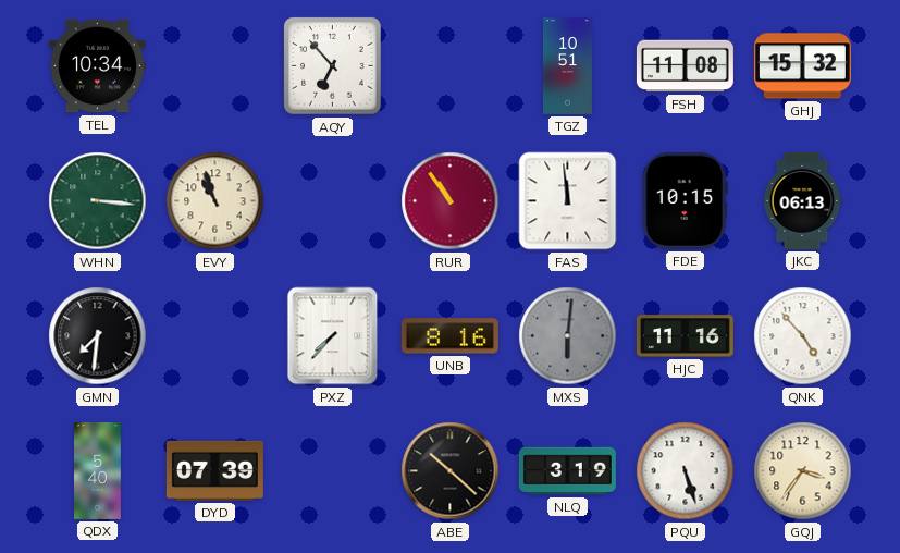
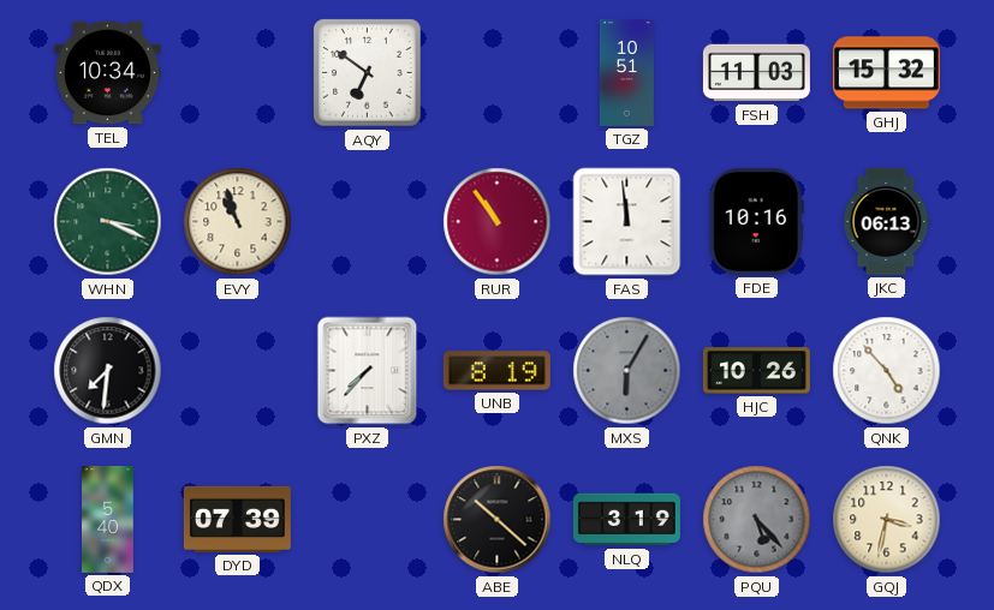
AQY: 6:53 -> 6:51 (368, 73)
FSH: 11:08 -> 11:03 (756, 73)
WHN: 3:16 -> 3:19 (108, 222)
FDE: 10:15 -> 10:16 (756, 221)
UNB: 8:16 -> 8:19 (496, 371)
MXS: 6:01 -> 6:05 (627, 371)
HJC: 11:16 -> 10:26 (756, 371)
PQU: 5:27 -> 5:23 (757, 520)
PQU dial: white -> grey (757, 520)
GQJ: 3:36 -> 3:32 (887, 520)
